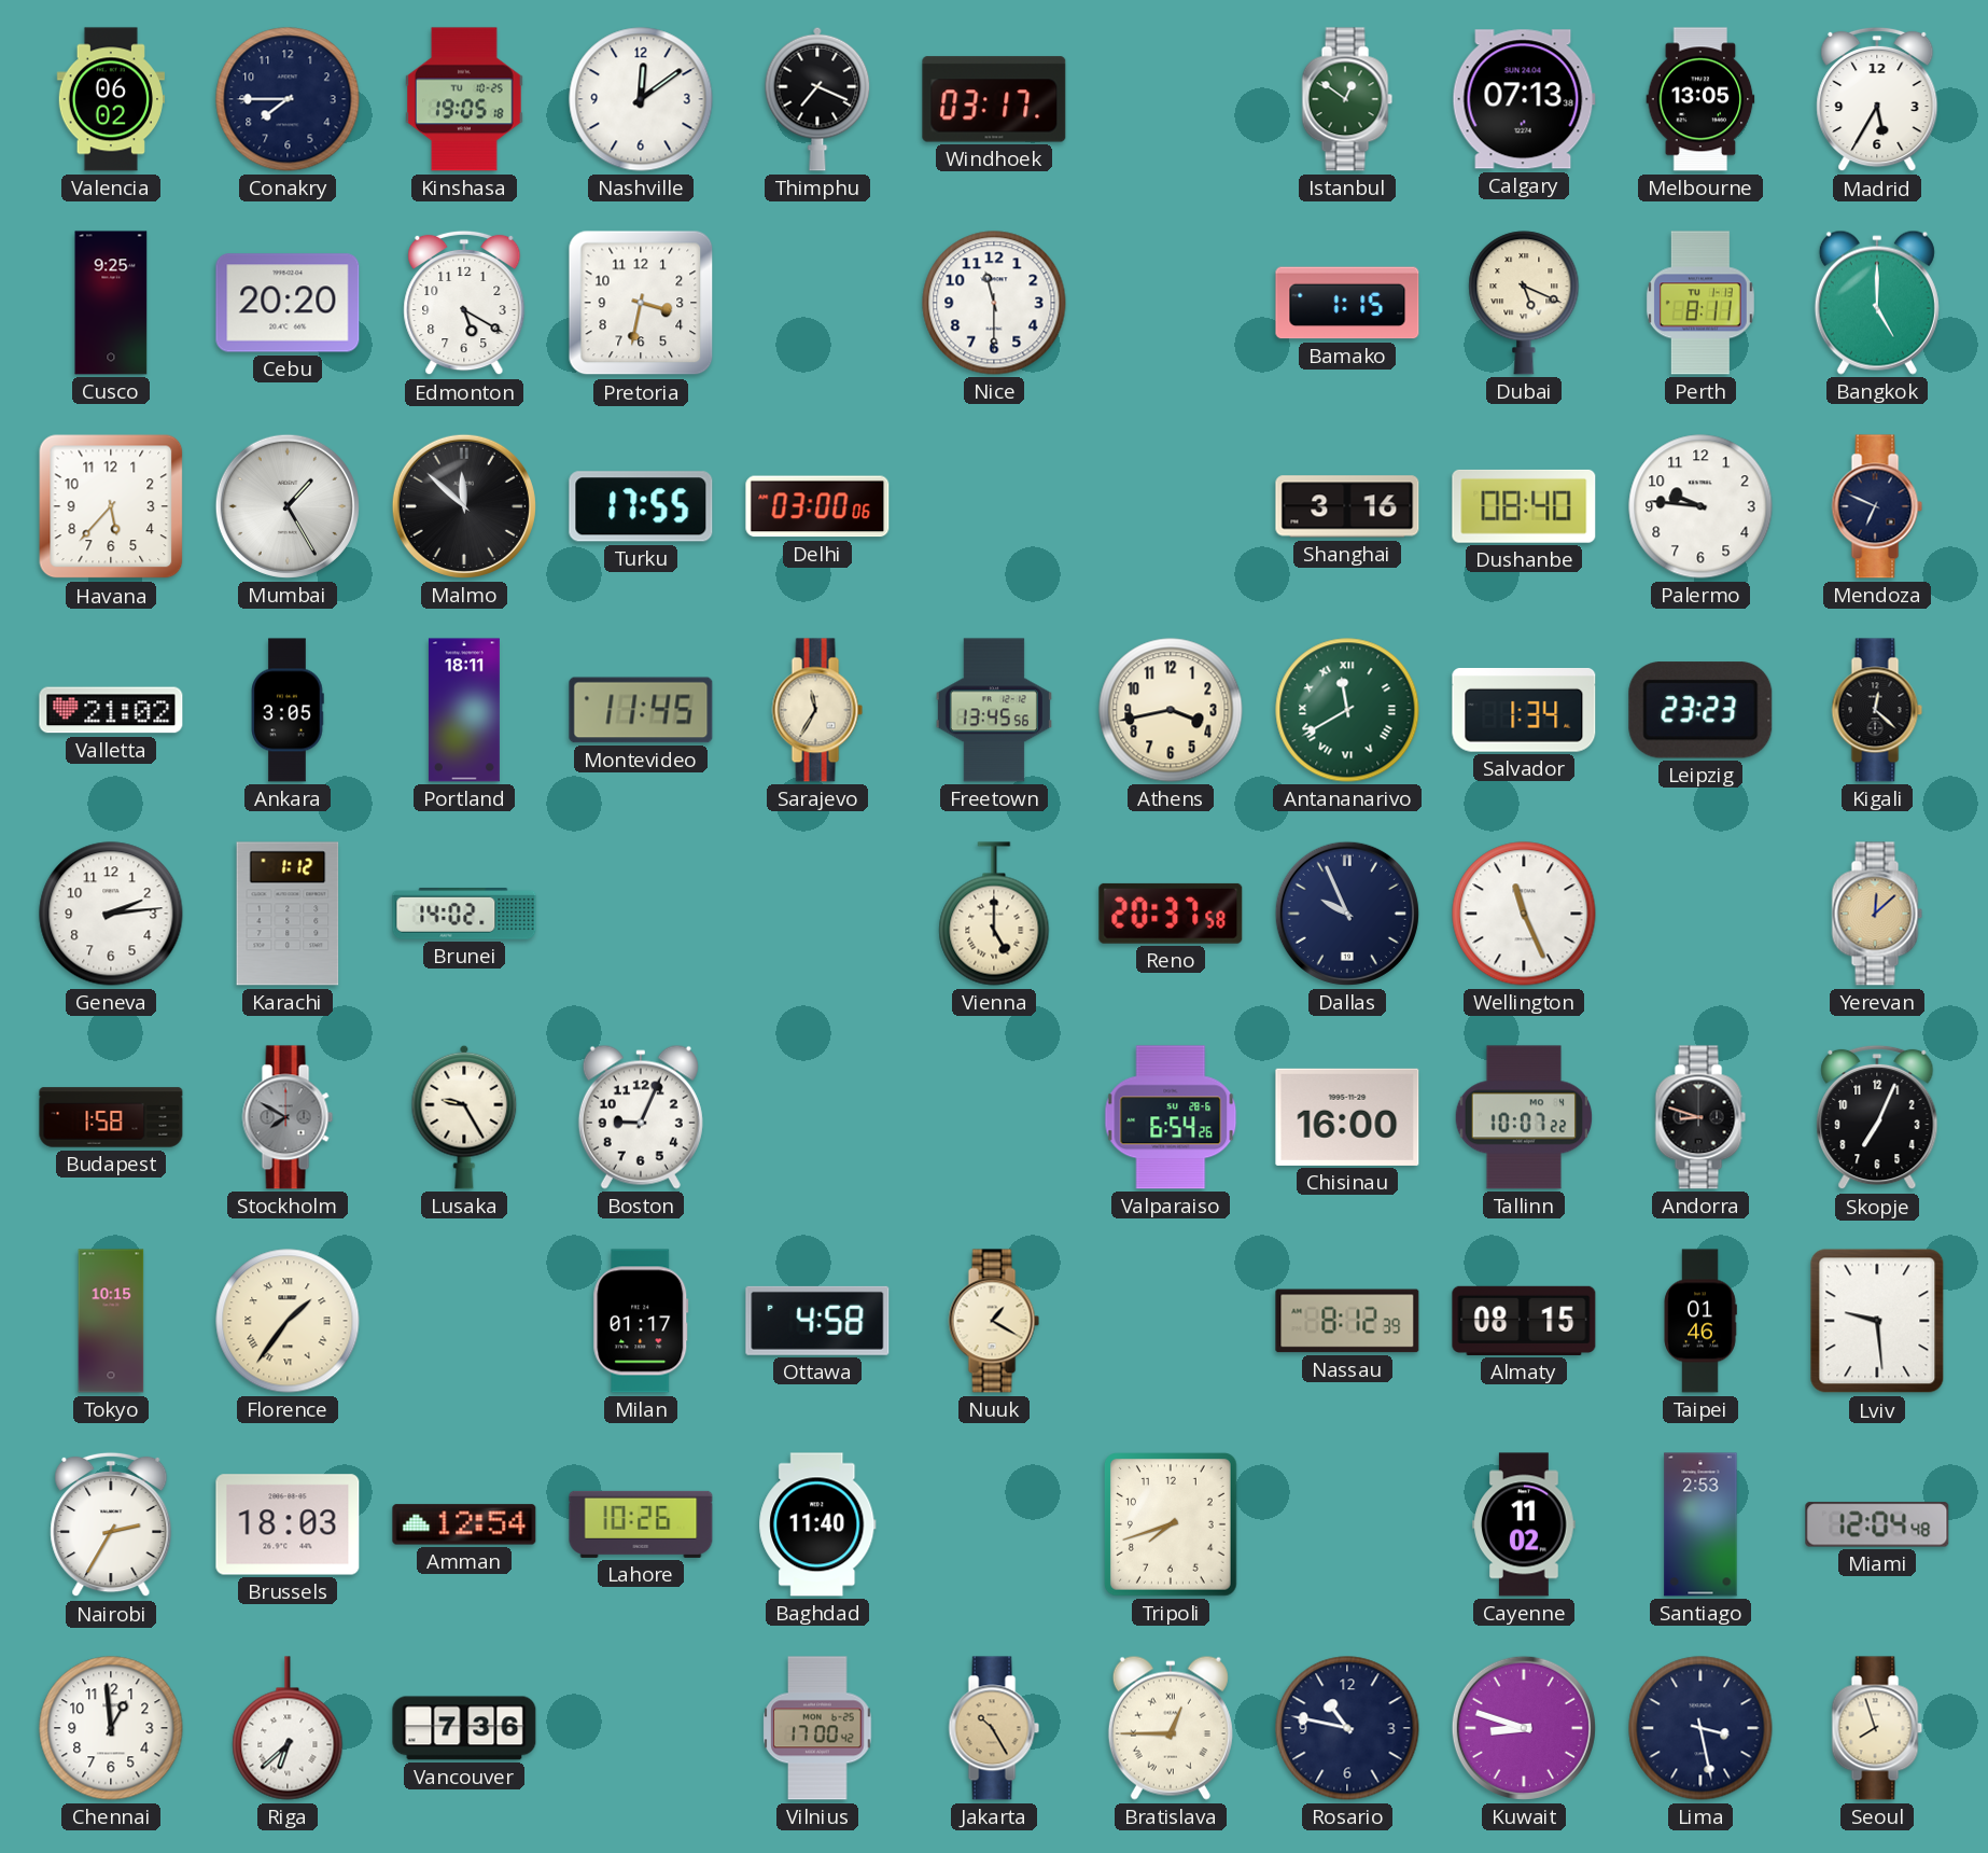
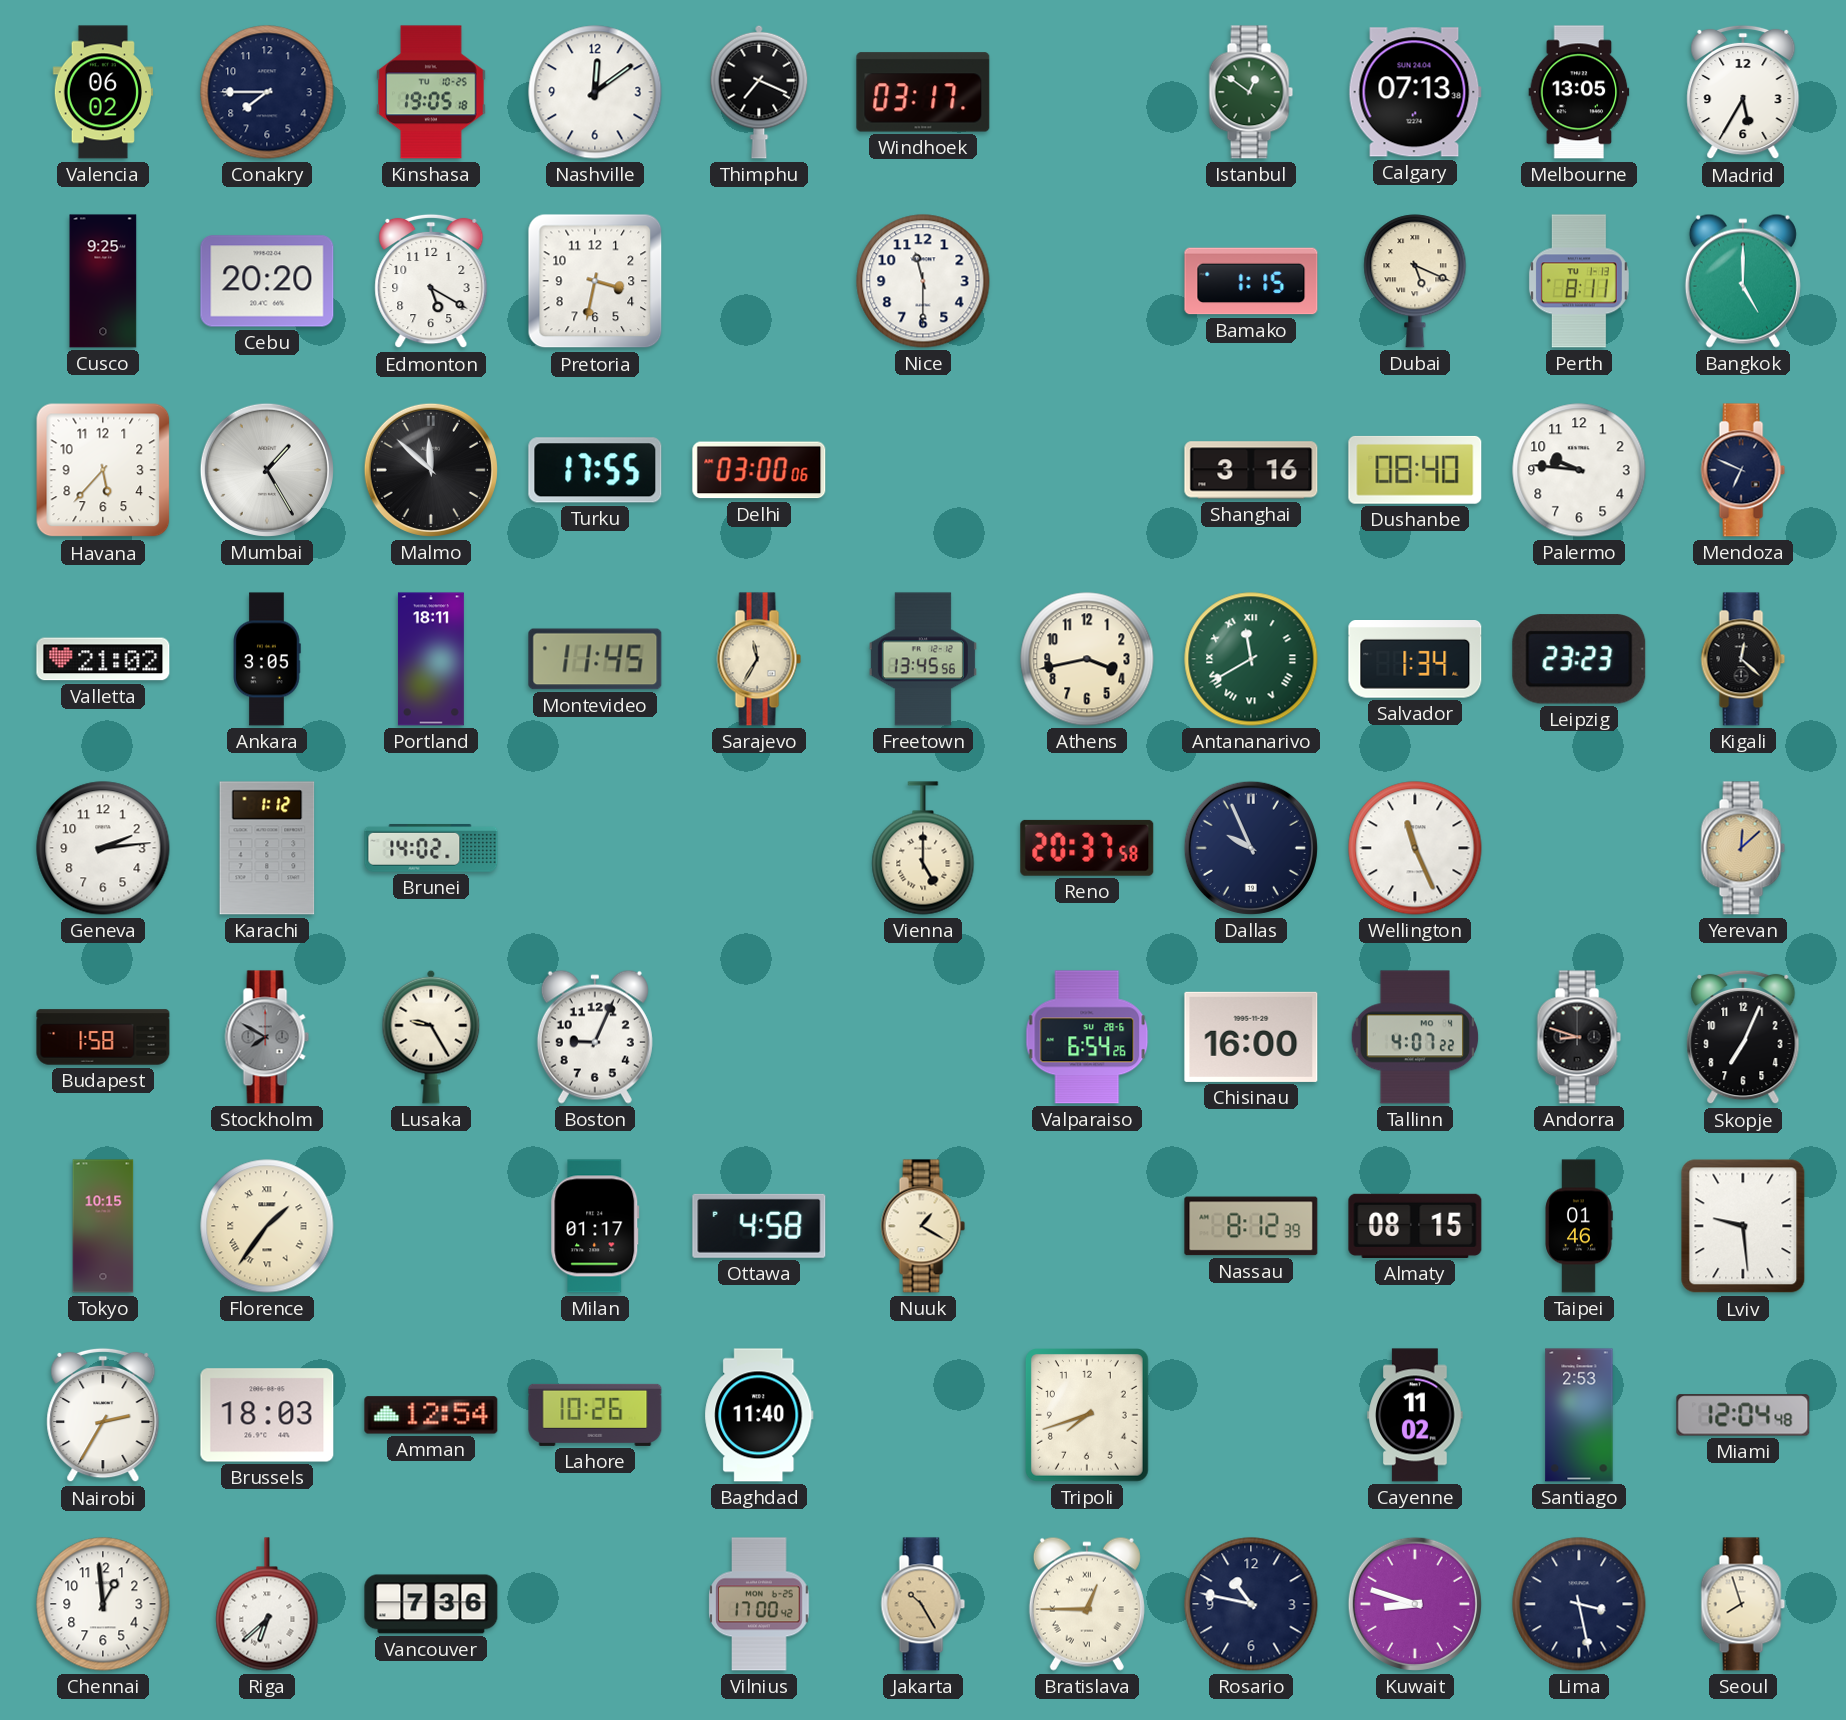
Tallinn: 10:07 -> 4:07 (1415, 1037)
